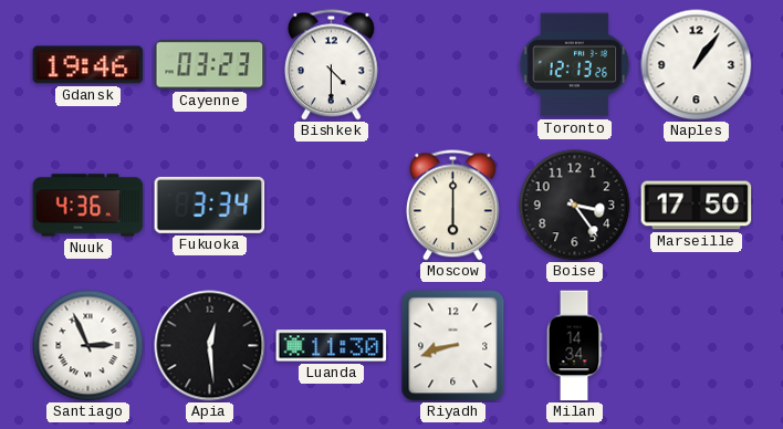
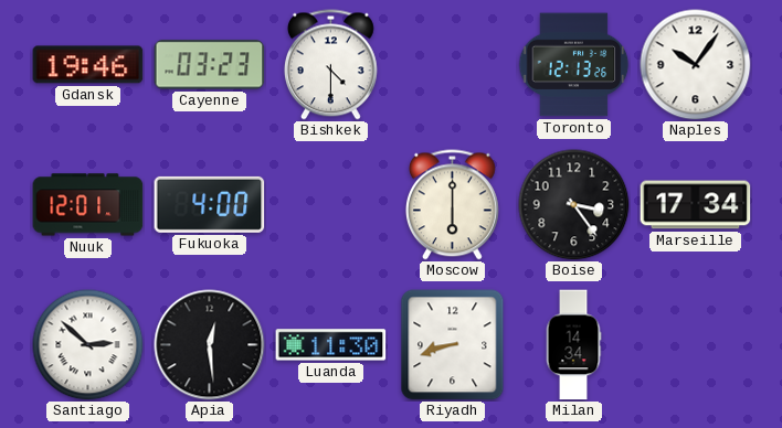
Naples: 1:06 -> 10:06 (696, 65)
Nuuk: 4:36 -> 12:01 (88, 205)
Fukuoka: 3:34 -> 4:00 (210, 204)
Marseille: 17:50 -> 17:34 (696, 205)
Santiago: 2:56 -> 2:52 (88, 345)
